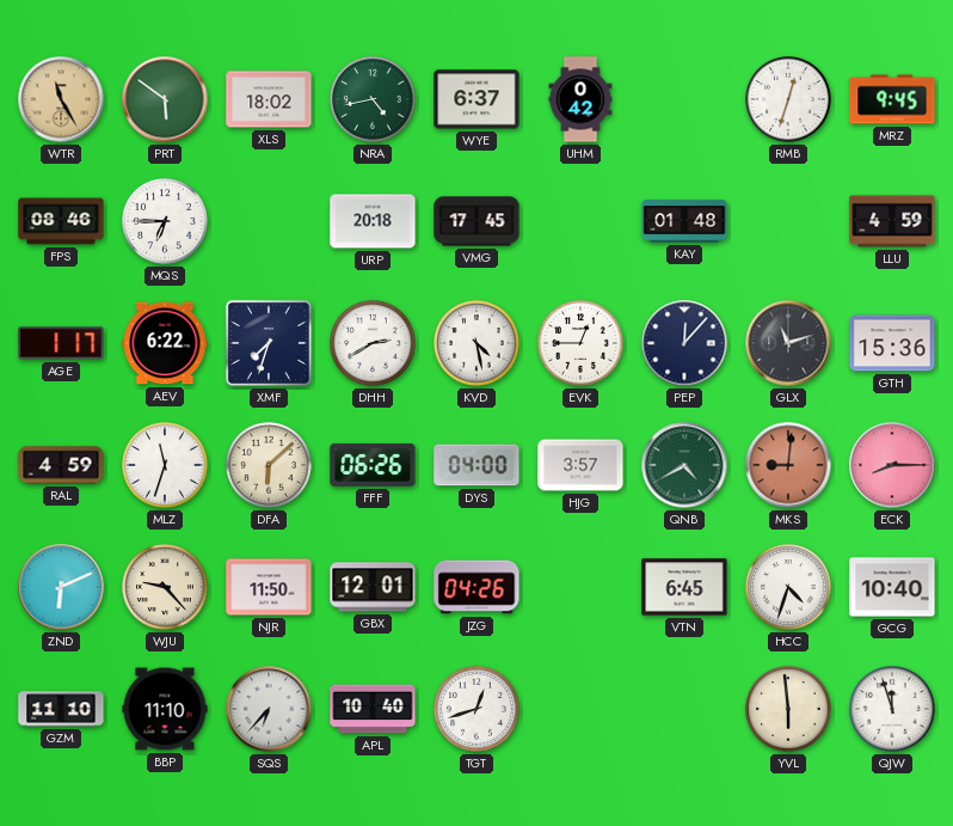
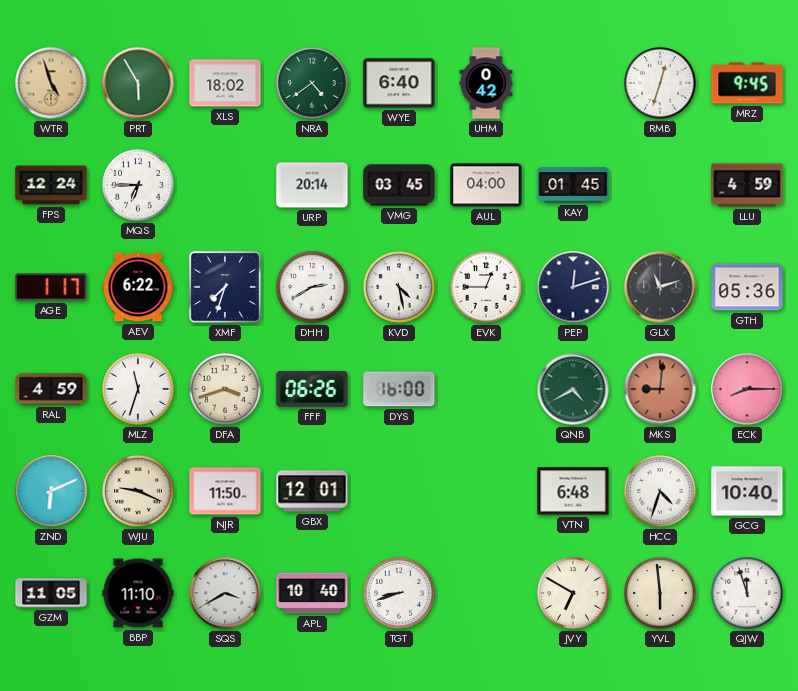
WTR: 11:25 -> 4:57 (51, 83)
PRT: 5:51 -> 5:55 (138, 83)
NRA: 4:43 -> 4:39 (312, 83)
WYE: 6:37 -> 6:40 (399, 83)
FPS: 08:46 -> 12:24 (51, 185)
URP: 20:18 -> 20:14 (312, 185)
VMG: 17:45 -> 03:45 (399, 185)
AUL: none -> 04:00 (486, 185)
KAY: 01:48 -> 01:45 (573, 185)
PEP: 12:07 -> 12:12 (573, 287)
GTH: 15:36 -> 05:36 (747, 287)
DFA: 6:08 -> 3:42 (225, 389)
DYS: 04:00 -> 16:00 (399, 389)
HJG: 3:57 -> none (580, 465)
WJU: 9:23 -> 9:19 (138, 491)
JZG: 04:26 -> none (476, 587)
VTN: 6:45 -> 6:48 (573, 491)
GZM: 11:10 -> 11:05 (51, 593)
SQS: 6:37 -> 3:40 (225, 593)
TGT: 12:42 -> 8:42 (399, 593)
JVY: none -> 6:50 (573, 593)
